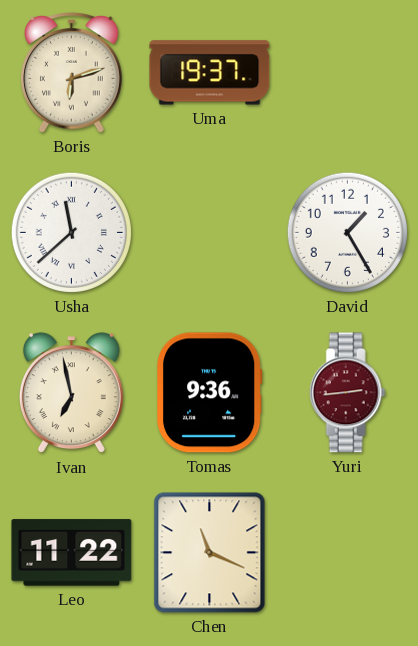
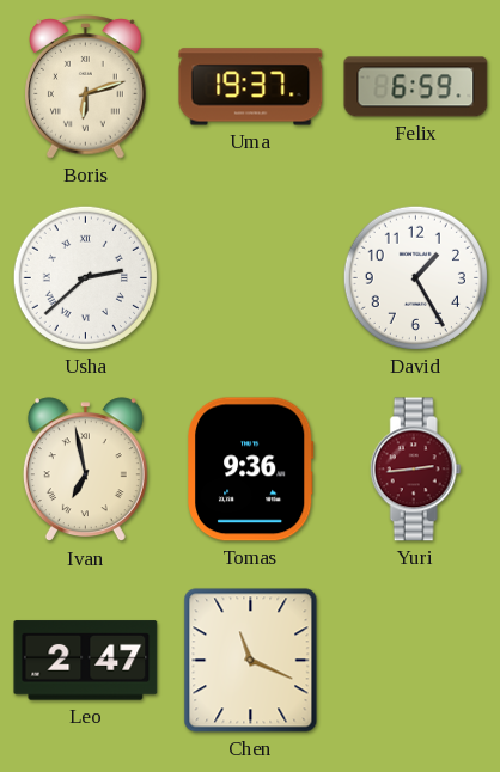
Felix: none -> 6:59 (416, 87)
Usha: 11:38 -> 2:38 (85, 277)
Leo: 11:22 -> 2:47 (86, 661)
